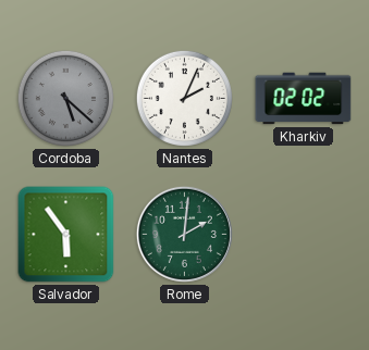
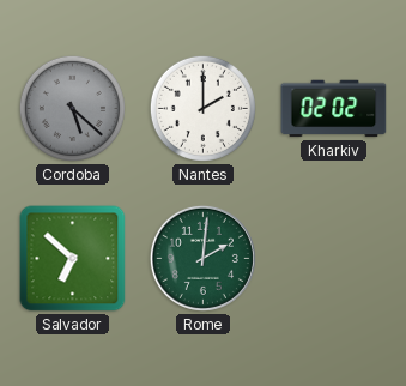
Nantes: 2:04 -> 2:00 (202, 108)
Salvador: 5:54 -> 6:52 (73, 259)
